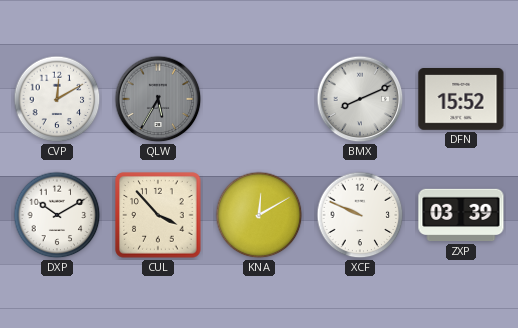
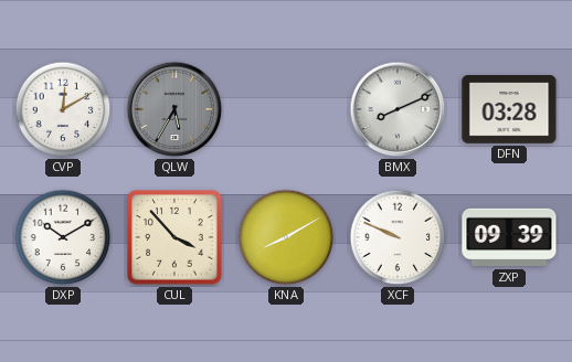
DFN: 15:52 -> 03:28 (509, 110)
KNA: 12:10 -> 8:10 (286, 237)
ZXP: 03:39 -> 09:39 (509, 237)
